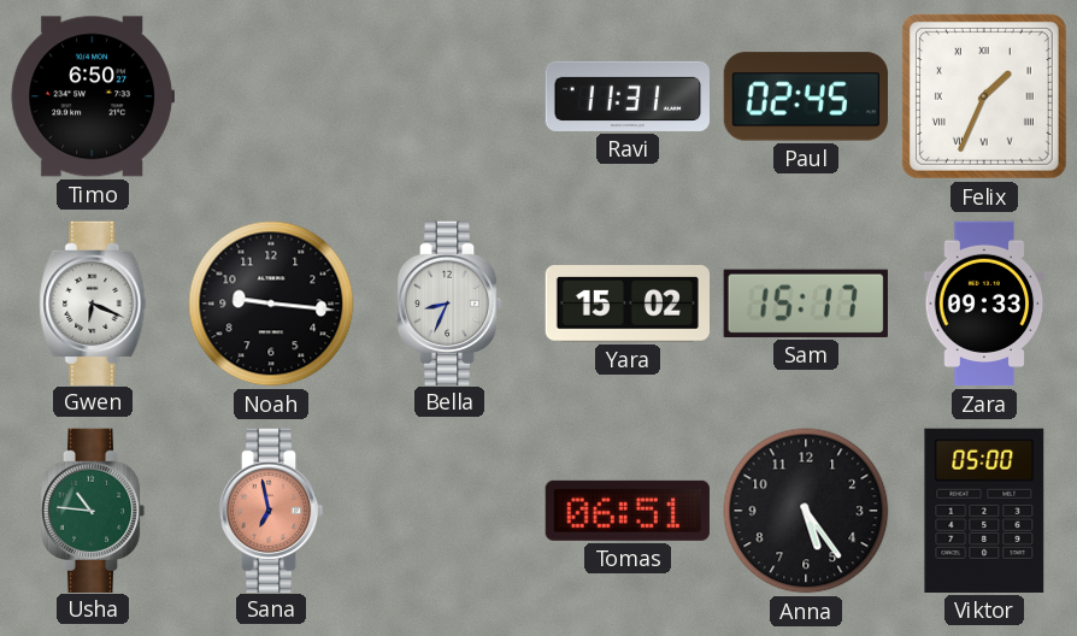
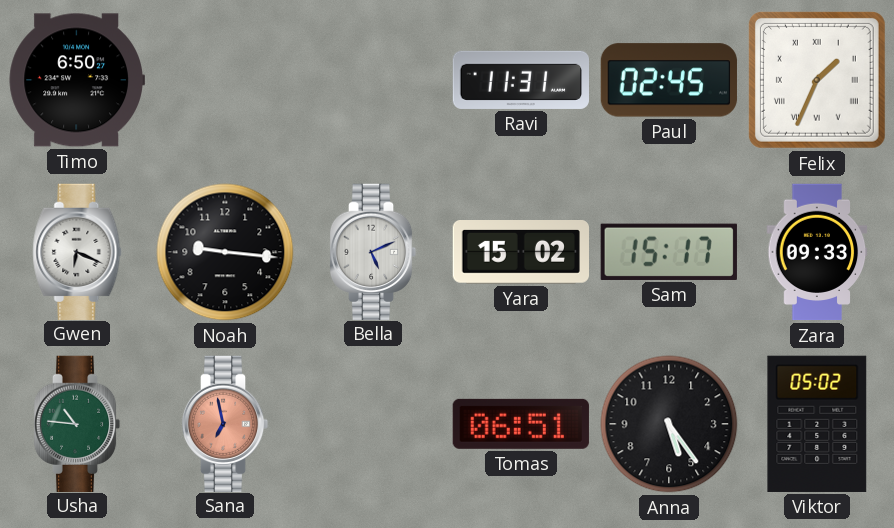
Bella: 8:34 -> 5:11 (373, 251)
Viktor: 05:00 -> 05:02 (817, 424)
